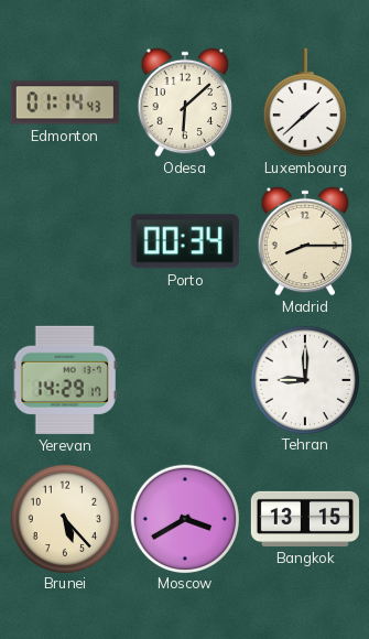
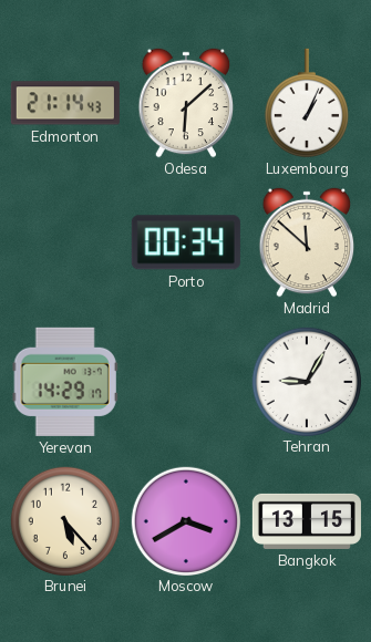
Edmonton: 01:14 -> 21:14 (65, 103)
Luxembourg: 1:38 -> 1:04 (307, 103)
Madrid: 8:15 -> 11:52 (307, 242)
Tehran: 9:00 -> 9:05 (306, 381)
